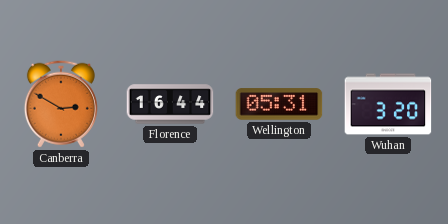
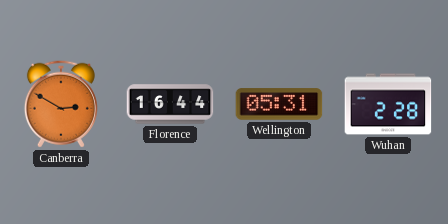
Wuhan: 3:20 -> 2:28 (388, 104)
